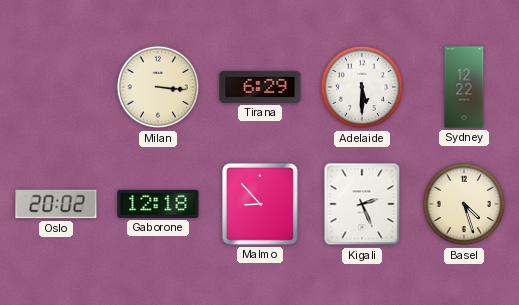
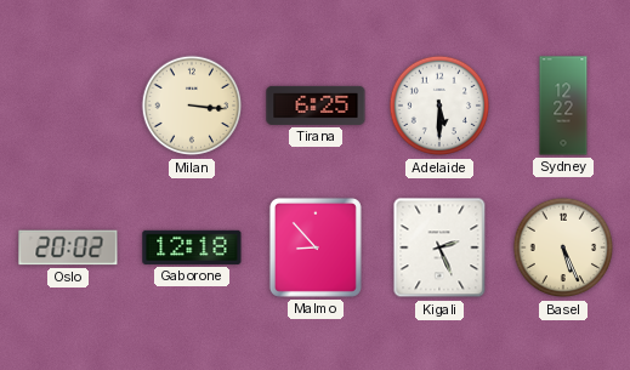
Tirana: 6:29 -> 6:25 (316, 106)
Basel: 4:27 -> 5:26 (563, 247)
